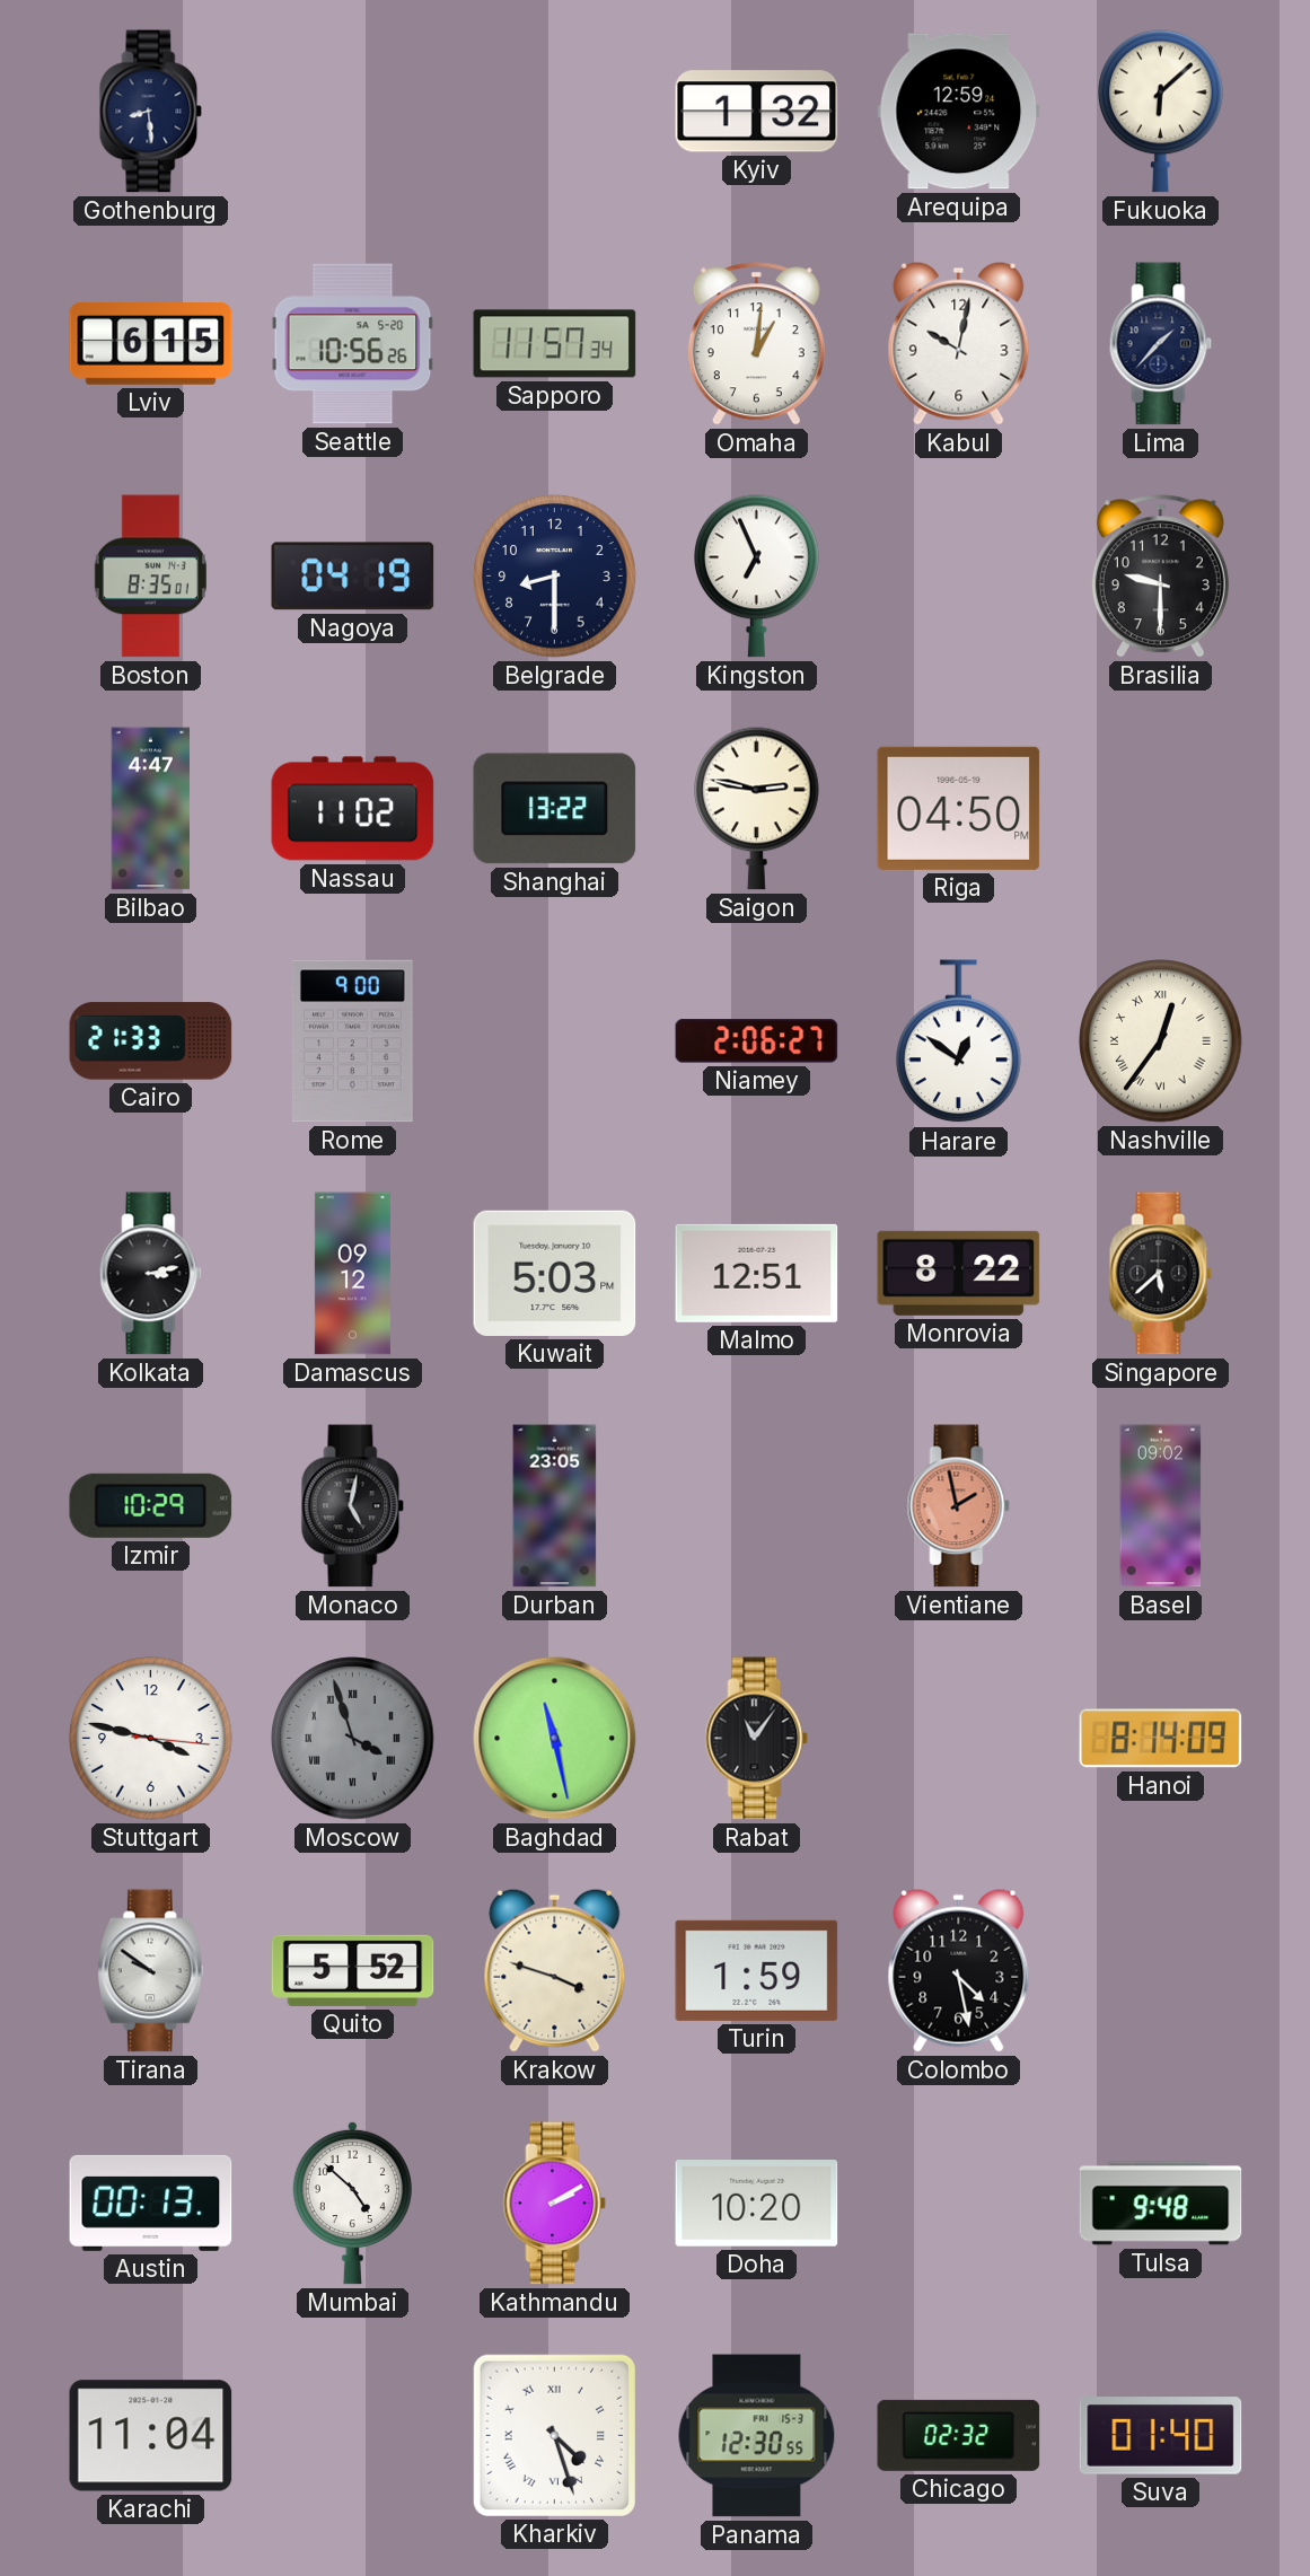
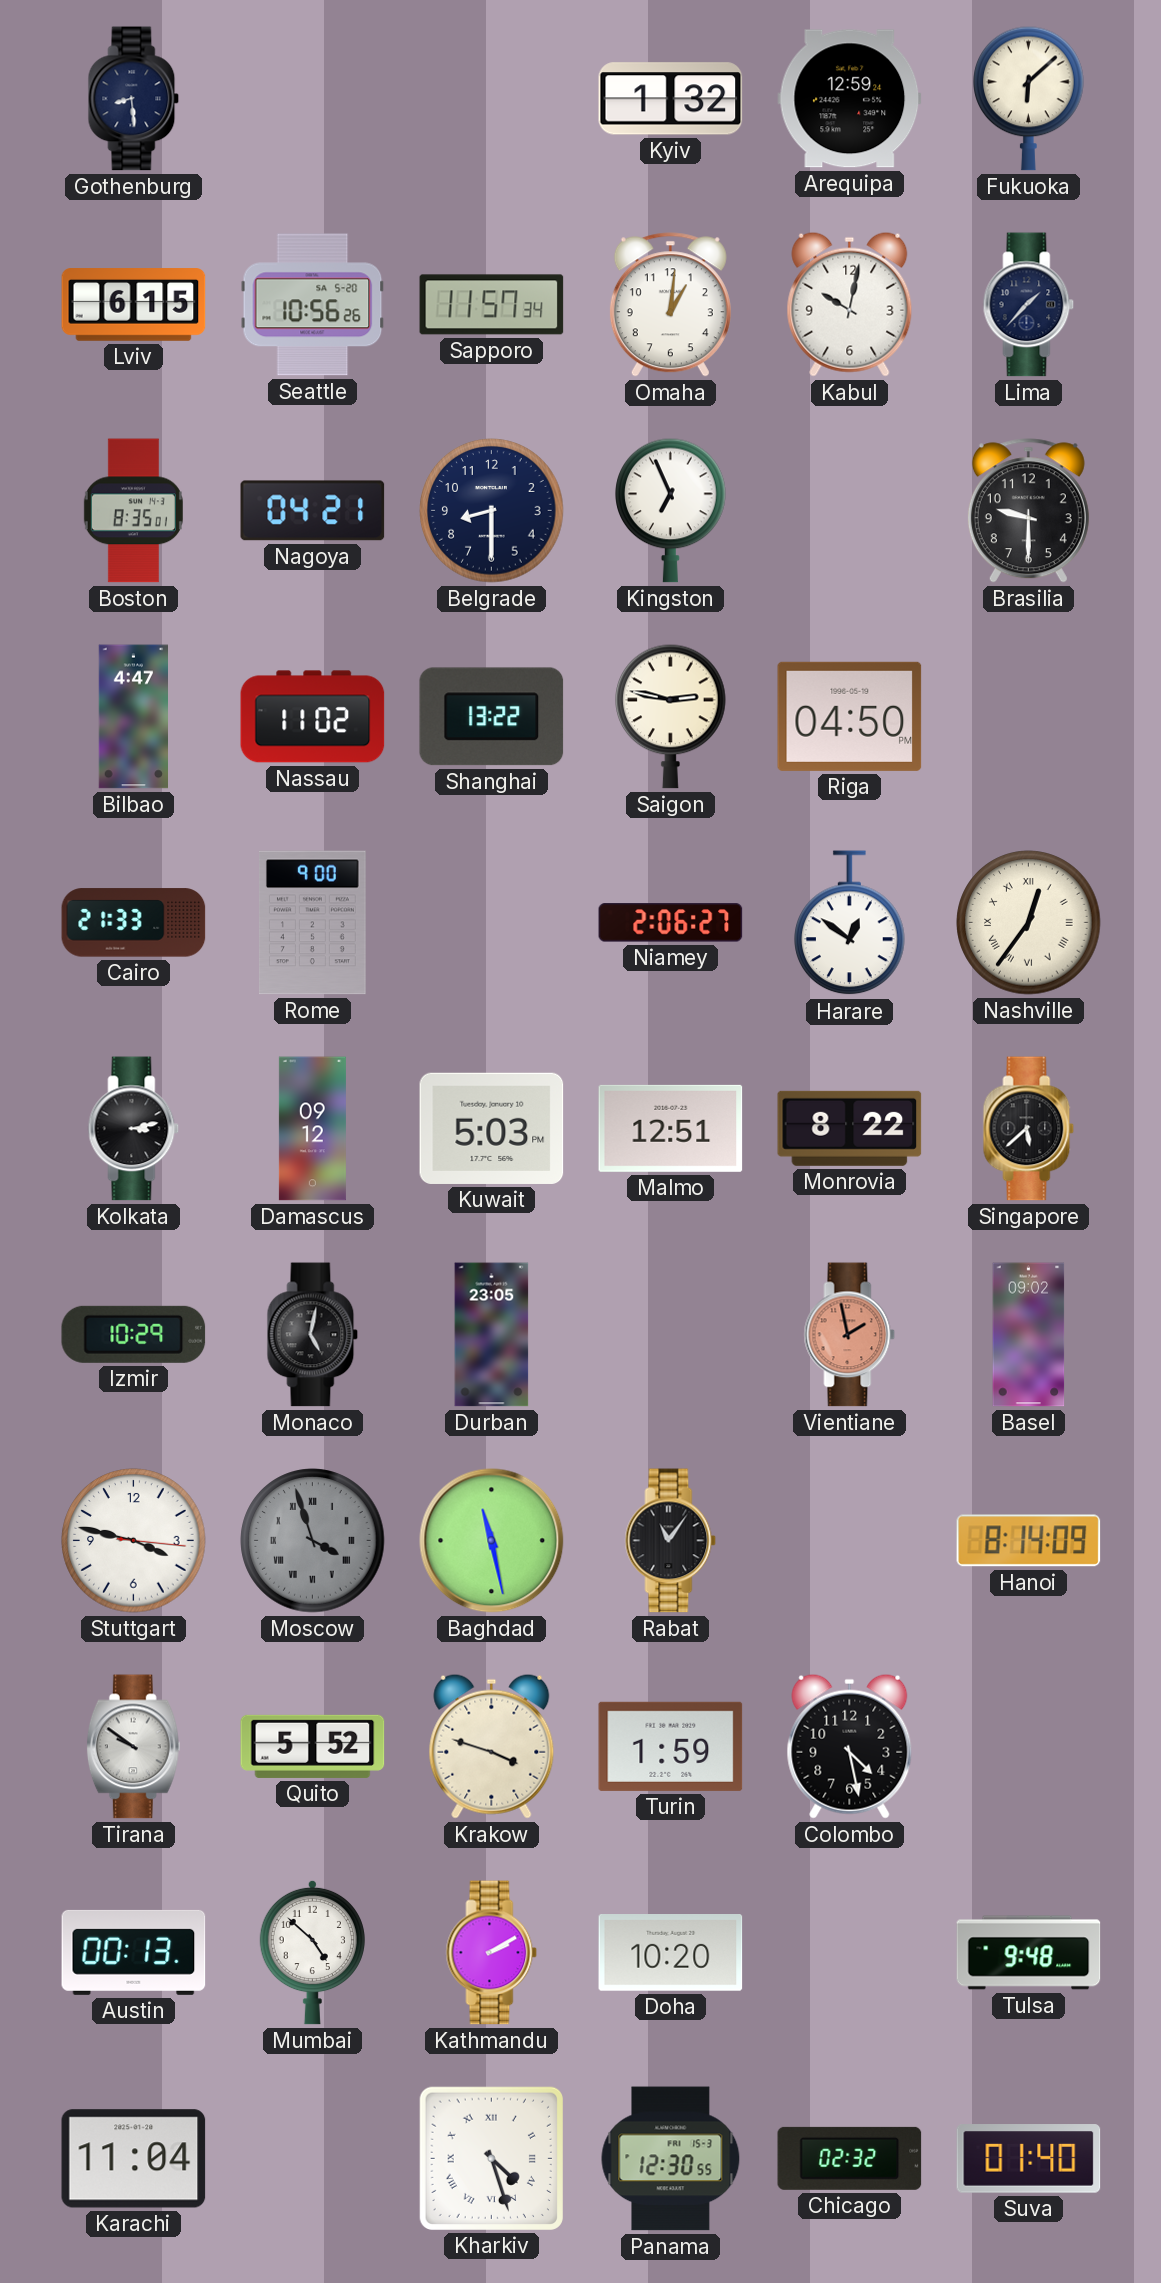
Nagoya: 04:19 -> 04:21 (313, 511)
